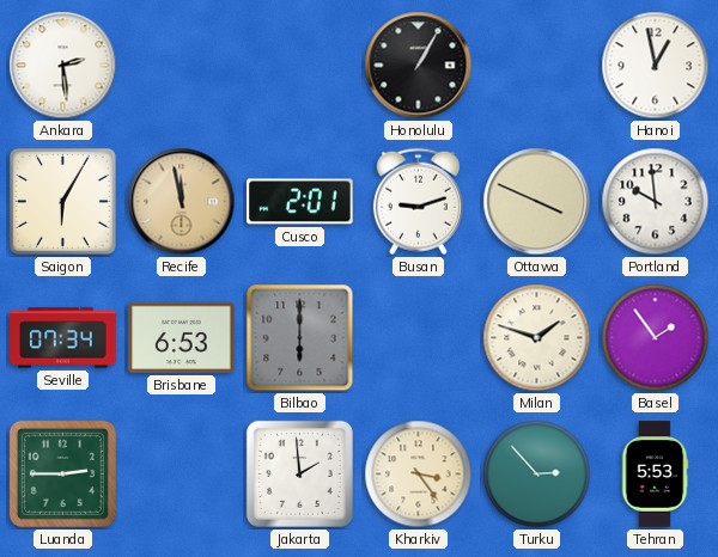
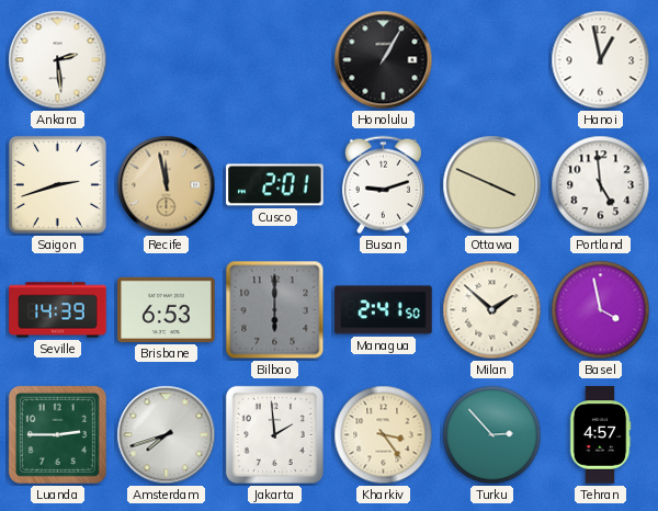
Saigon: 6:05 -> 2:42 (57, 184)
Portland: 9:59 -> 4:59 (601, 185)
Seville: 07:34 -> 14:39 (58, 310)
Managua: none -> 2:41 (384, 310)
Milan: 1:48 -> 1:52 (492, 310)
Basel: 1:54 -> 3:58 (601, 310)
Amsterdam: none -> 7:42 (167, 435)
Tehran: 5:53 -> 4:57 (600, 435)
